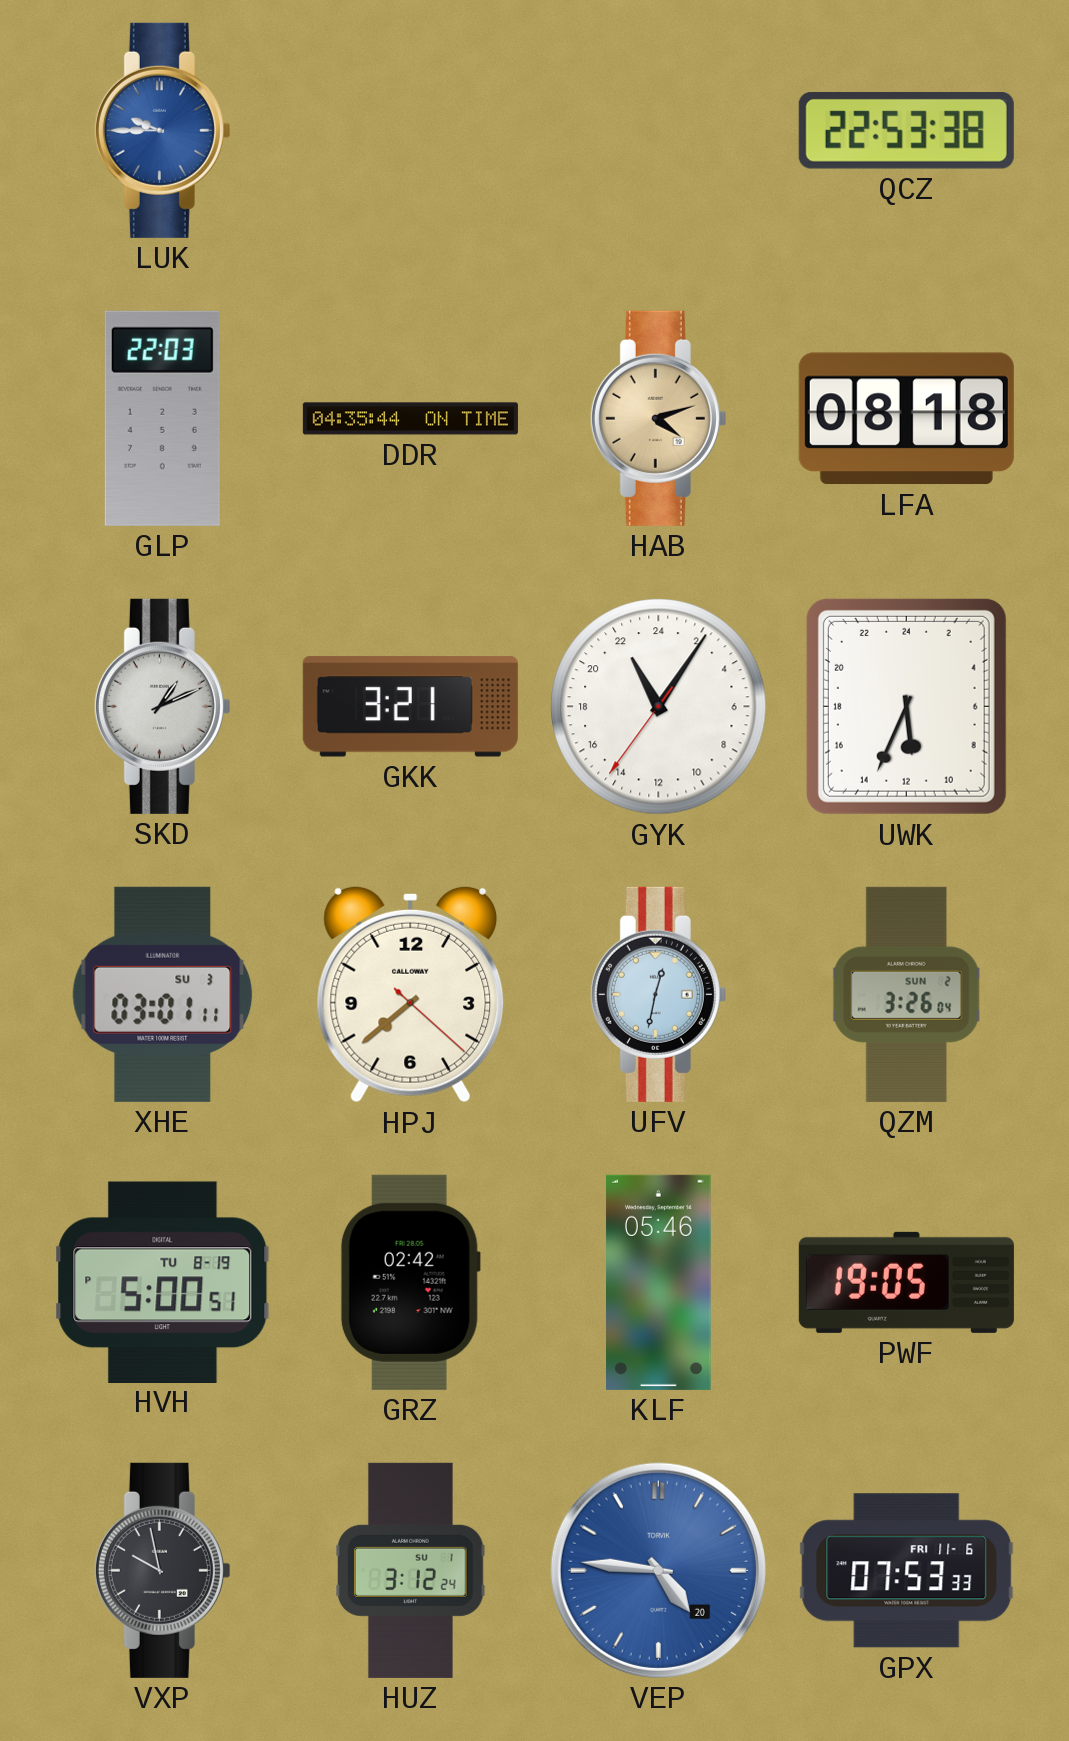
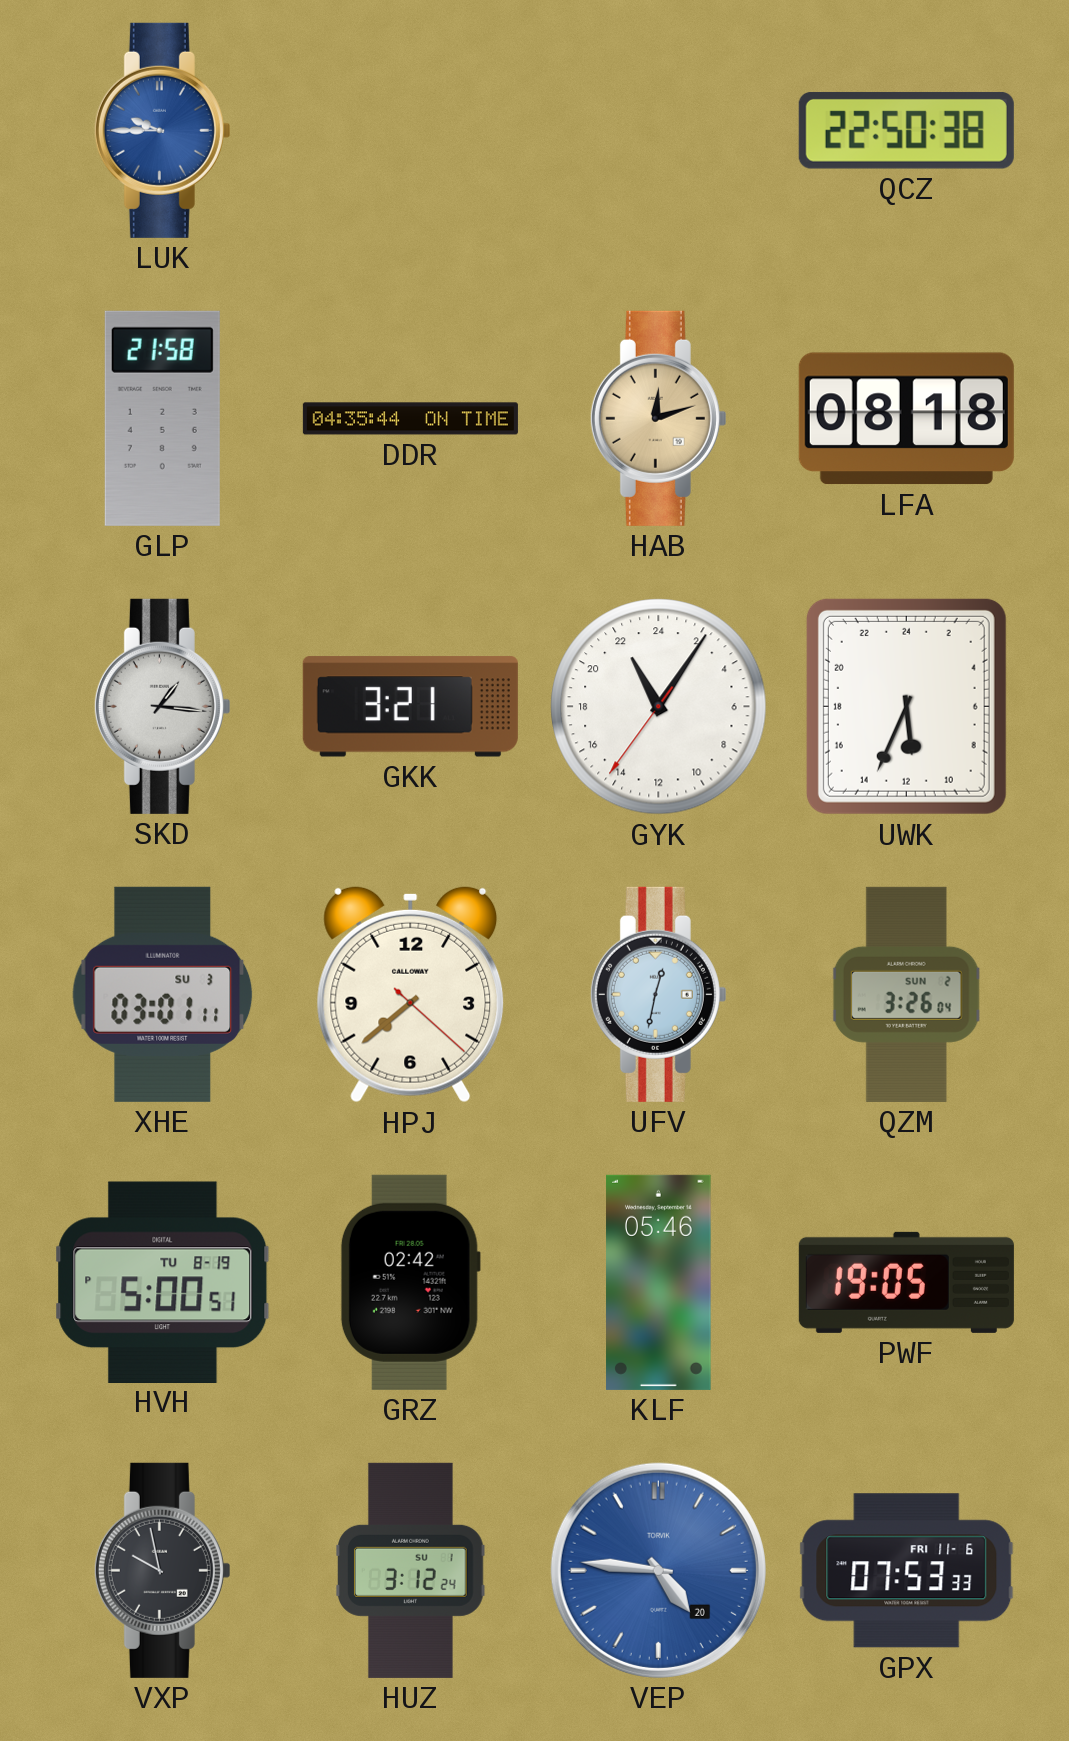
QCZ: 22:53 -> 22:50 (906, 130)
GLP: 22:03 -> 21:58 (162, 418)
HAB: 4:12 -> 12:12 (658, 418)
SKD: 1:11 -> 1:16 (162, 706)
